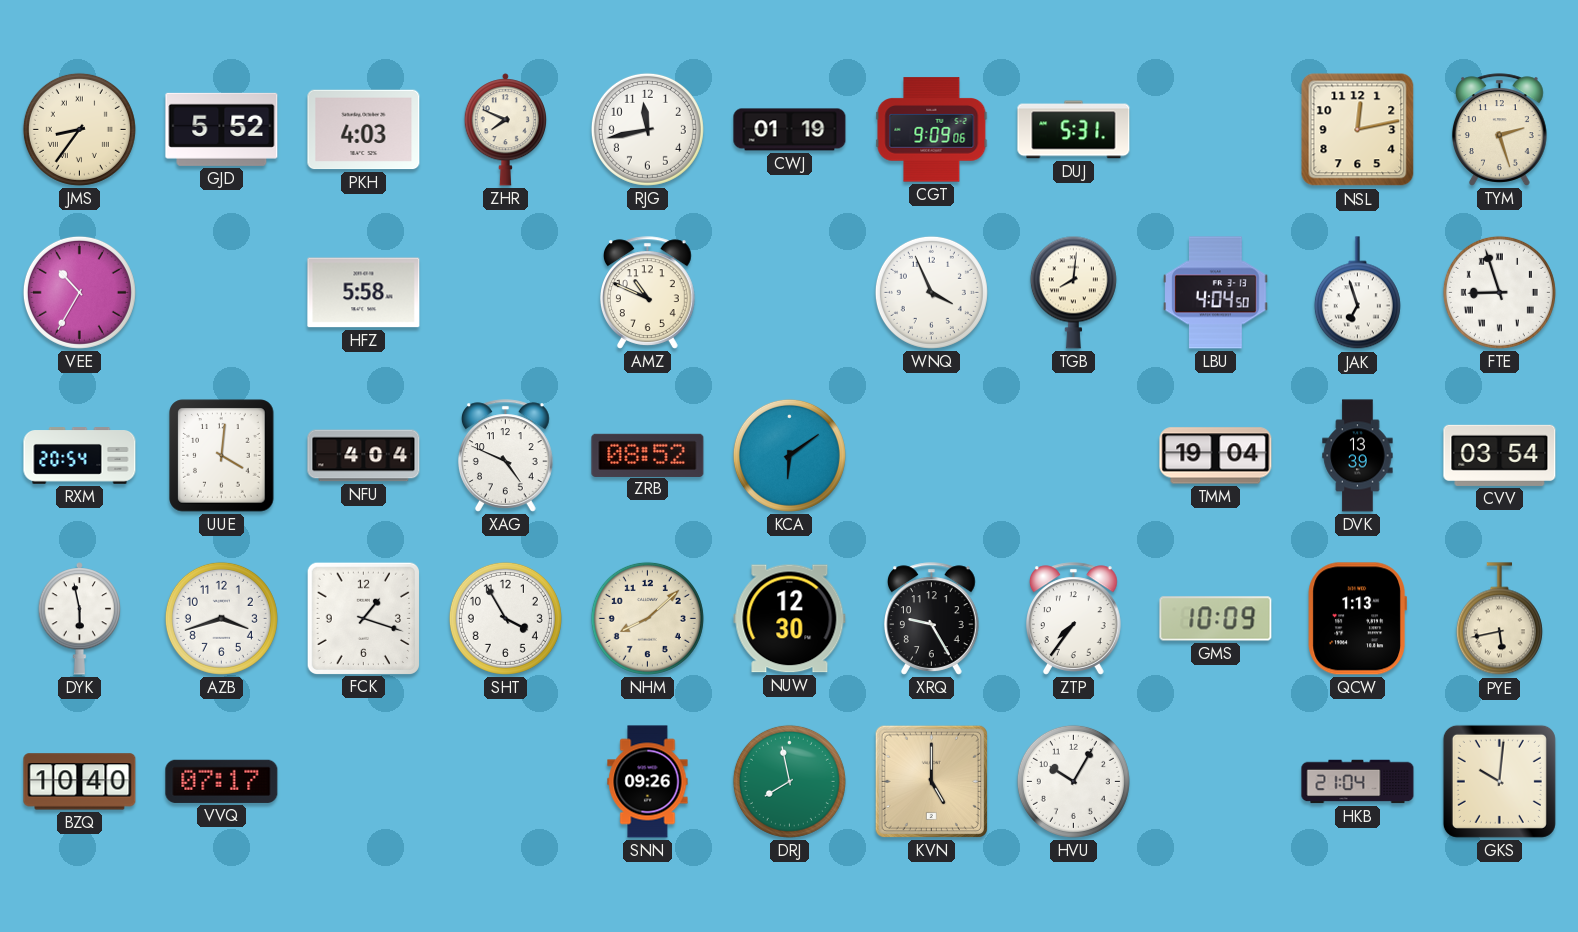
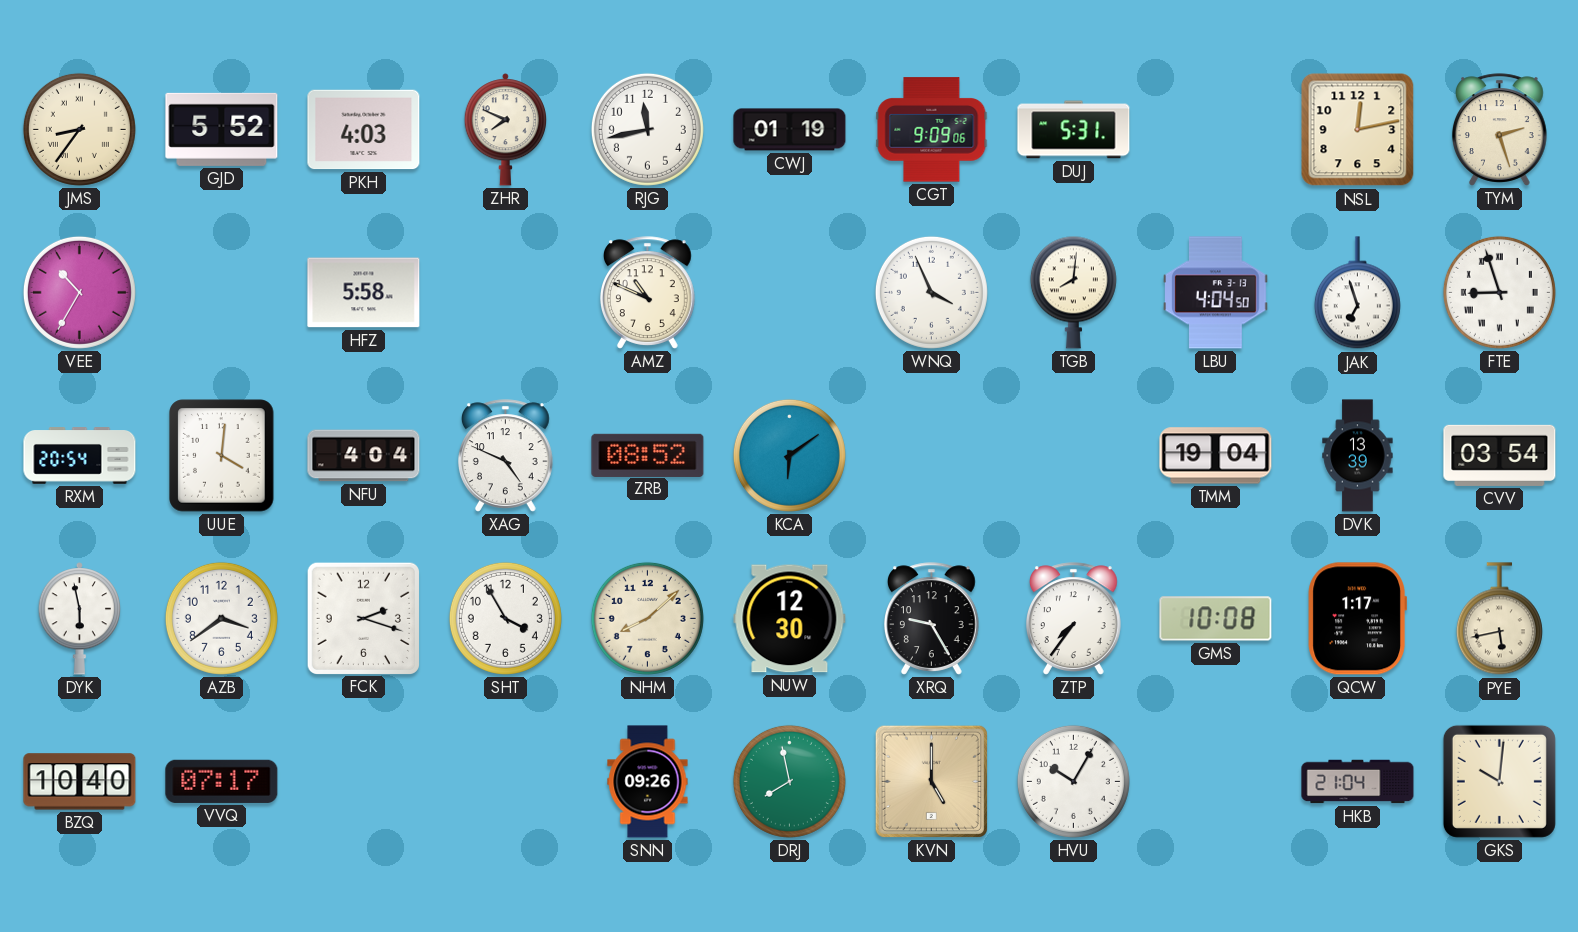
AZB: 3:42 -> 3:39 (221, 618)
FCK: 1:18 -> 2:18 (363, 618)
GMS: 10:09 -> 10:08 (1216, 619)
QCW: 1:13 -> 1:17 (1357, 619)
